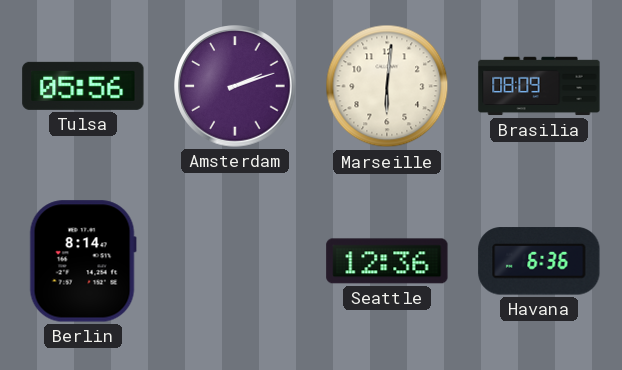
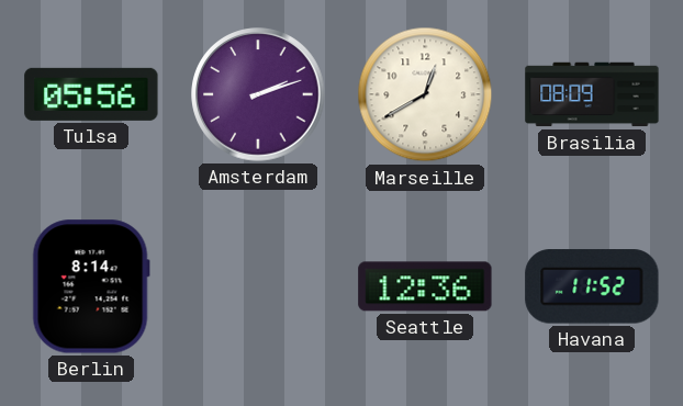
Marseille: 6:01 -> 12:40 (425, 94)
Havana: 6:36 -> 11:52 (592, 286)
